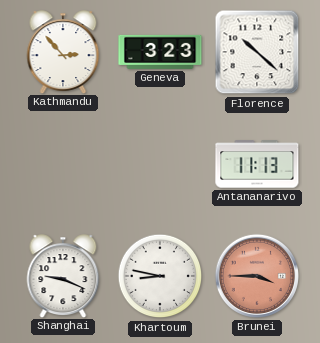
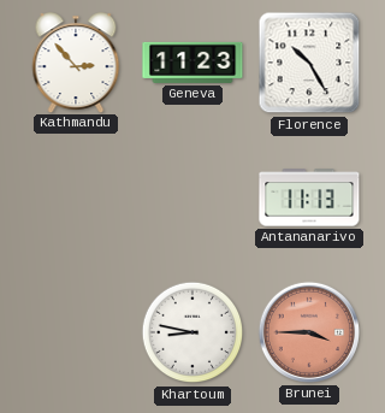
Geneva: 3:23 -> 11:23 (192, 63)
Florence: 10:22 -> 10:25 (309, 63)
Shanghai: 9:19 -> none (63, 276)
